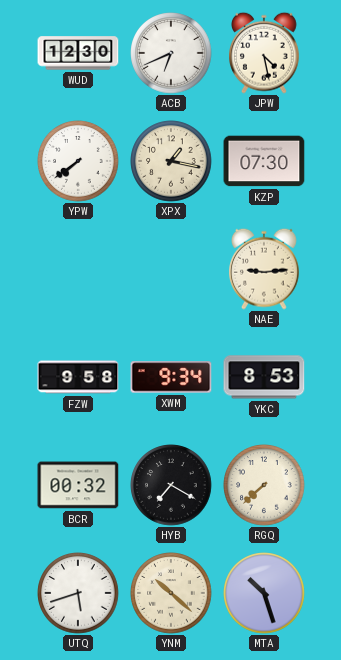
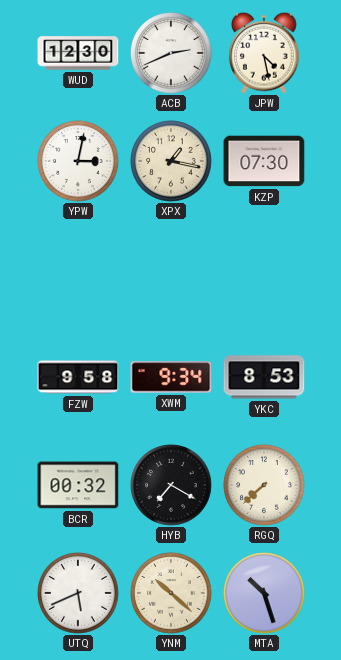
ACB: 6:41 -> 2:41 (171, 53)
YPW: 7:39 -> 3:02 (78, 161)
NAE: 9:14 -> none (265, 269)
UTQ: 5:42 -> 5:41 (78, 593)
